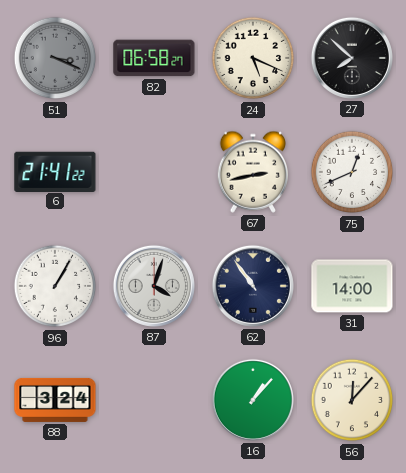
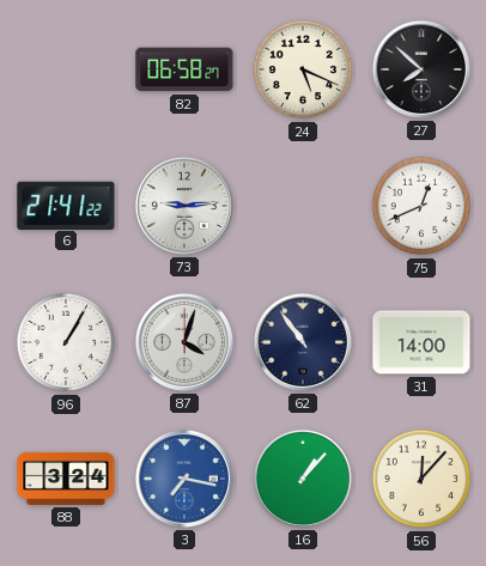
51: 3:19 -> none (55, 58)
73: none -> 9:14 (184, 206)
67: 2:43 -> none (252, 172)
3: none -> 7:17 (184, 479)
